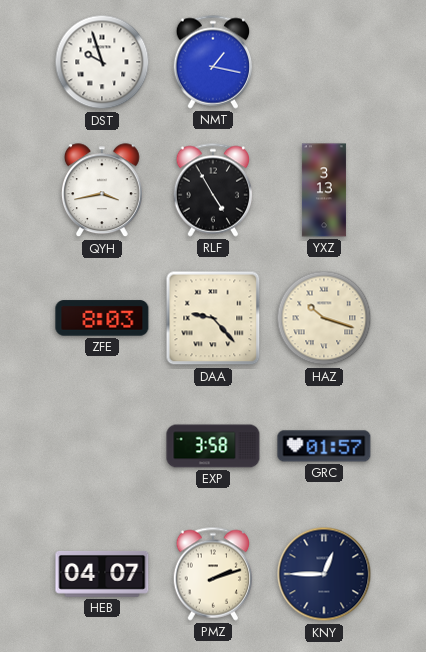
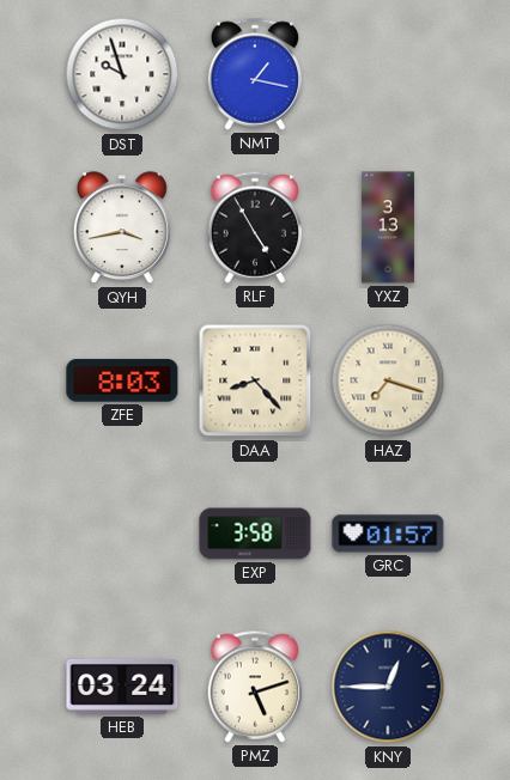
DAA: 9:23 -> 8:23 (255, 380)
HAZ: 10:18 -> 7:18 (388, 380)
HEB: 04:07 -> 03:24 (122, 687)
PMZ: 2:12 -> 5:12 (255, 687)
